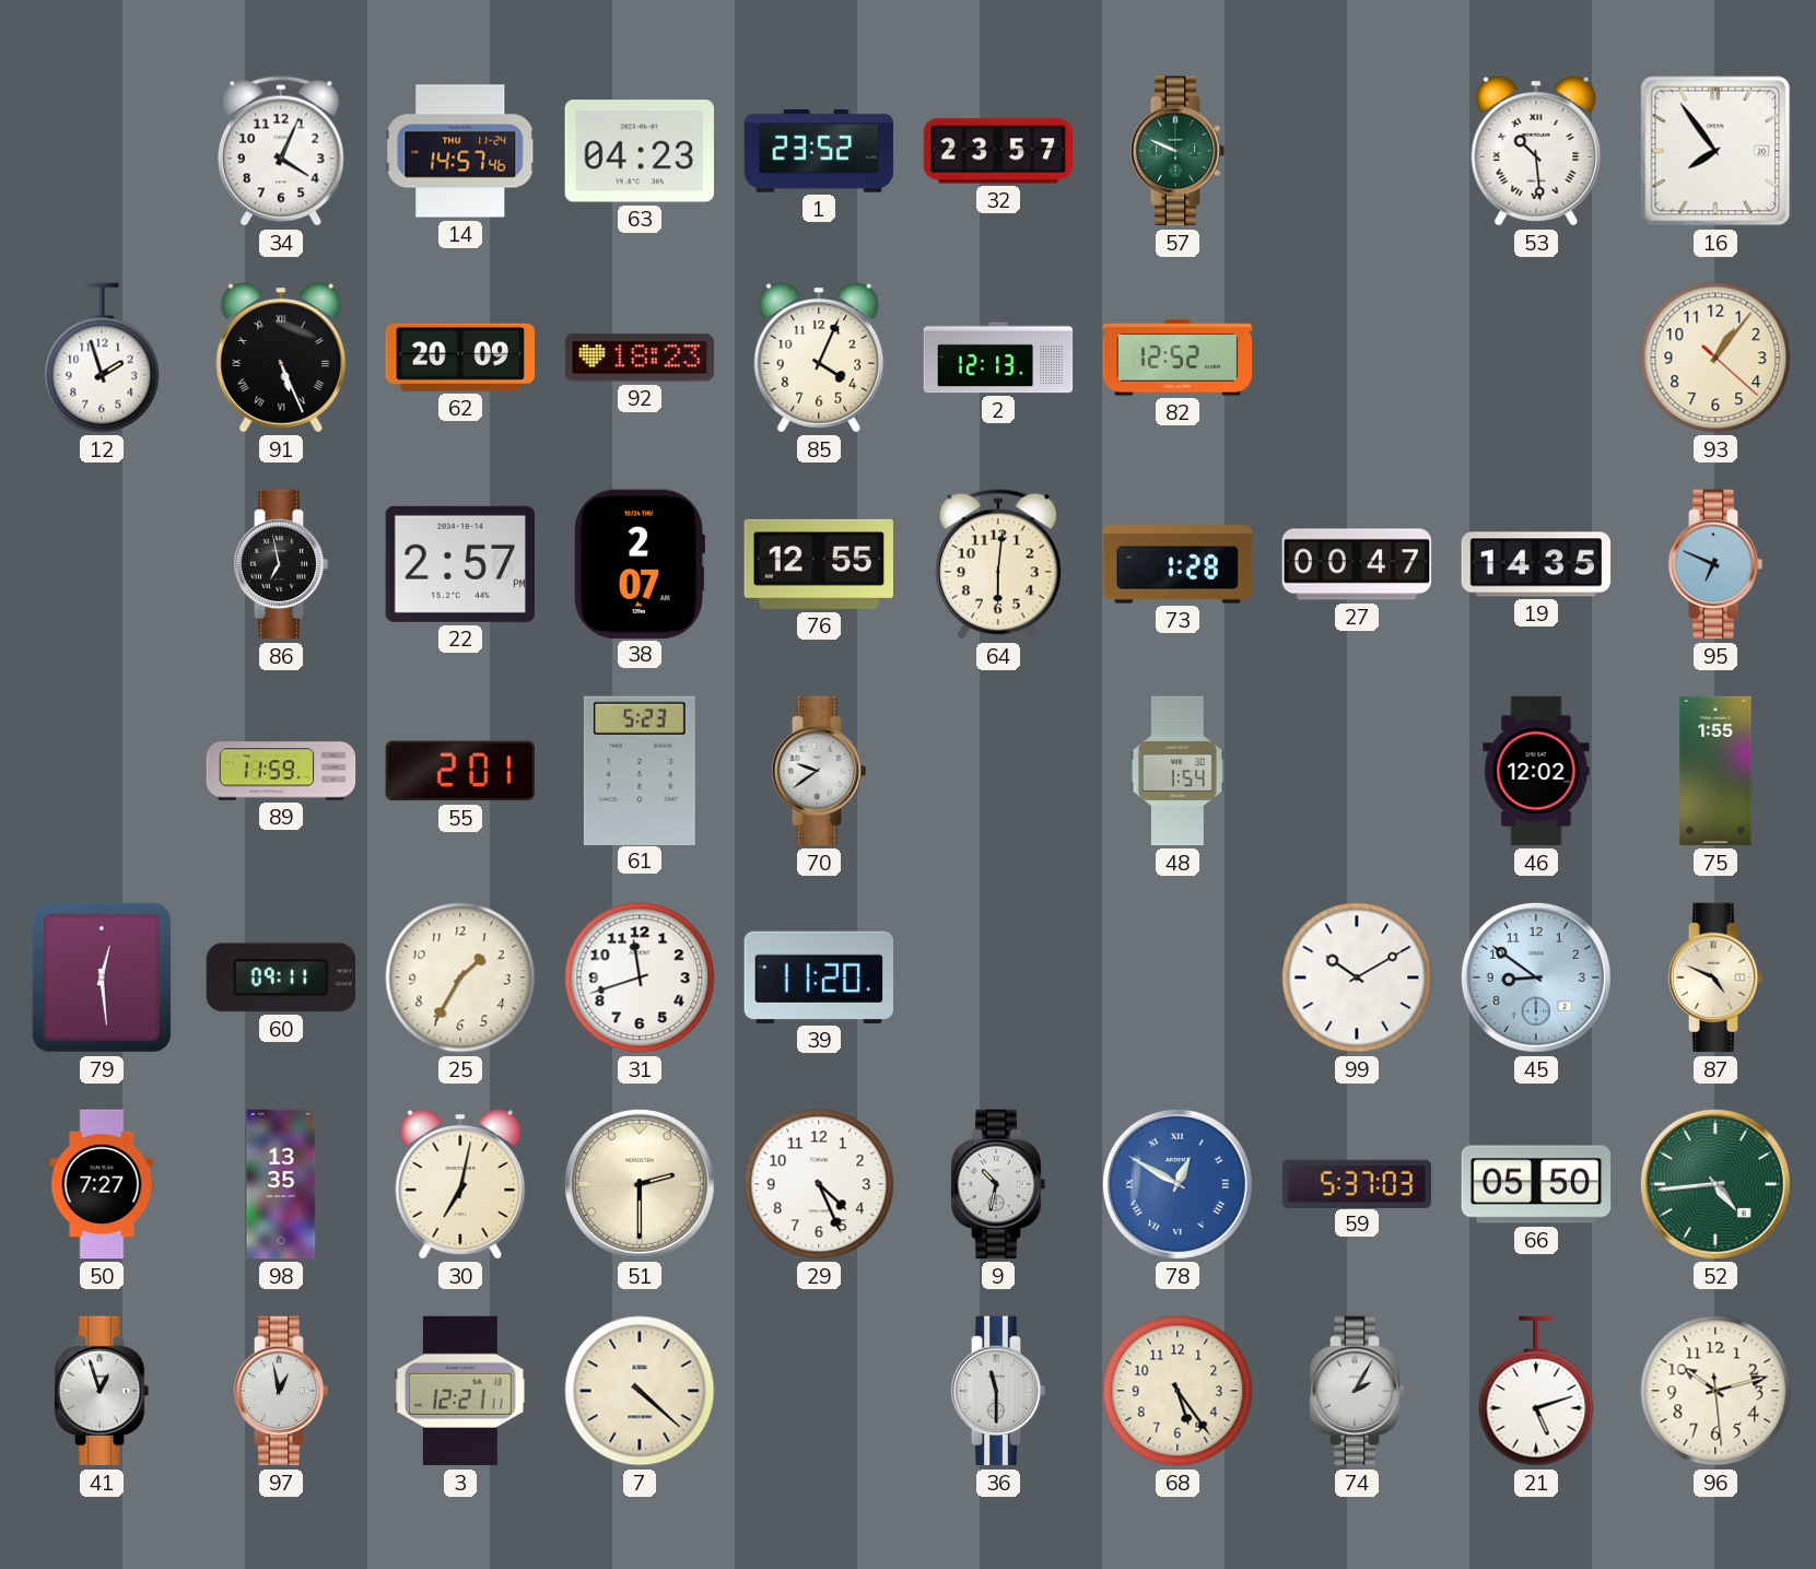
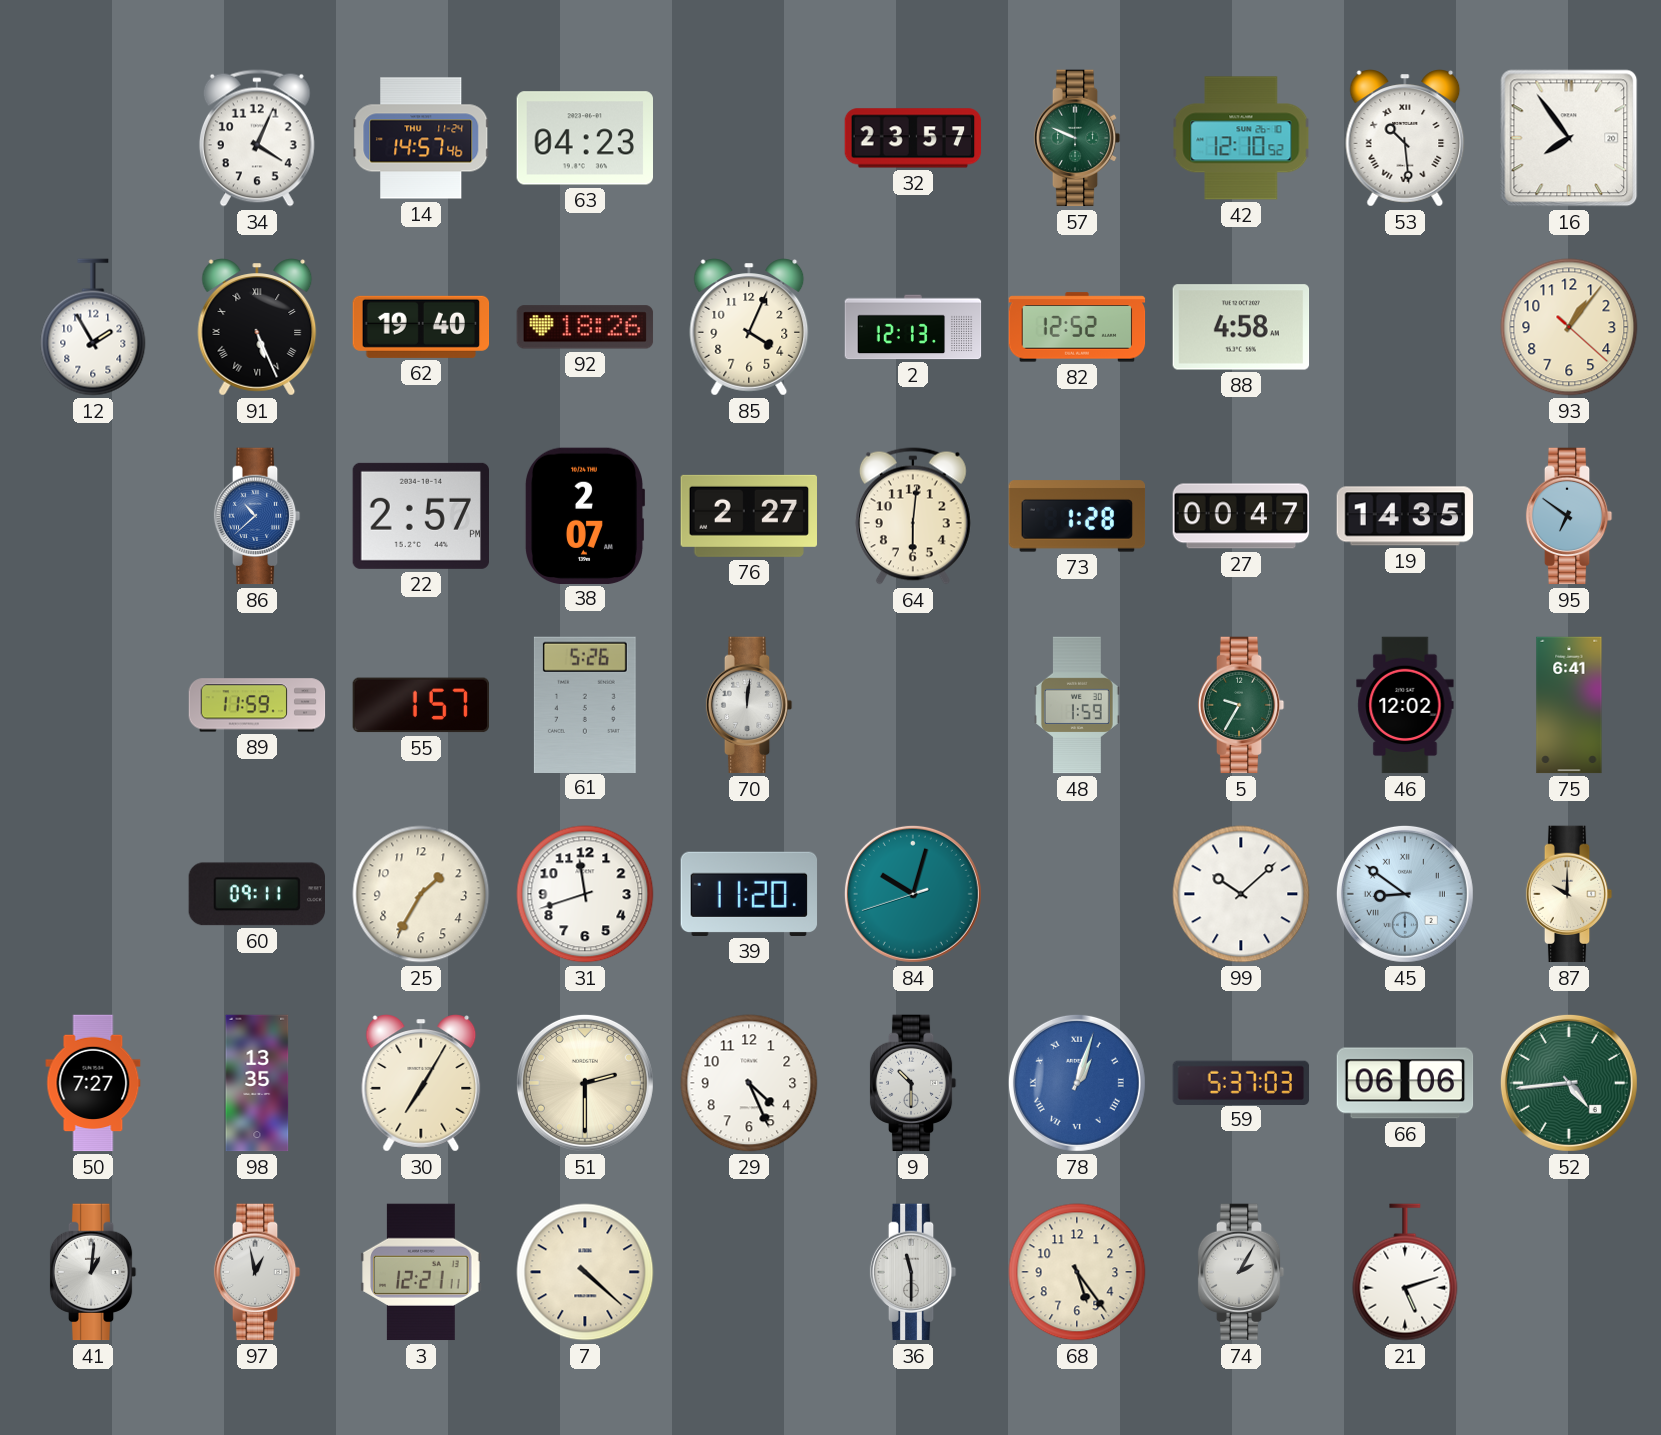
1: 23:52 -> none (819, 151)
42: none -> 12:10 (1241, 138)
12: 1:57 -> 1:55 (93, 327)
62: 20:09 -> 19:40 (421, 327)
92: 18:23 -> 18:26 (585, 327)
88: none -> 4:58 (1241, 327)
86: 6:58 -> 10:38 (257, 516)
86 dial: black -> blue (257, 516)
76: 12:55 -> 2:27 (749, 516)
95: 6:49 -> 6:51 (1569, 516)
55: 2:01 -> 1:57 (421, 705)
61: 5:23 -> 5:26 (585, 704)
70: 9:39 -> 12:01 (749, 705)
48: 1:54 -> 1:59 (1077, 705)
5: none -> 9:35 (1241, 705)
75: 1:55 -> 6:41 (1569, 705)
79: 12:29 -> none (102, 977)
84: none -> 10:02 (913, 894)
99: 10:10 -> 10:08 (1241, 894)
45 numerals: Arabic -> Roman (1405, 894)
87: 4:49 -> 10:00 (1569, 894)
30: 7:02 -> 7:05 (421, 1083)
9: 10:32 -> 10:30 (913, 1083)
78: 12:50 -> 1:03 (1077, 1083)
66: 05:50 -> 06:06 (1405, 1083)
41: 12:57 -> 1:01 (93, 1272)
96: 10:12 -> none (1715, 1391)
